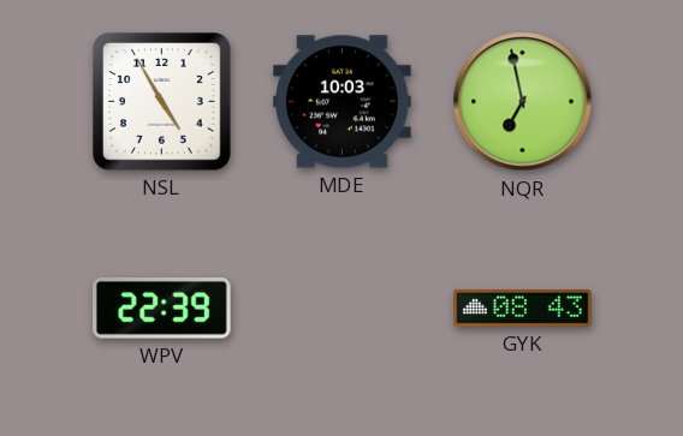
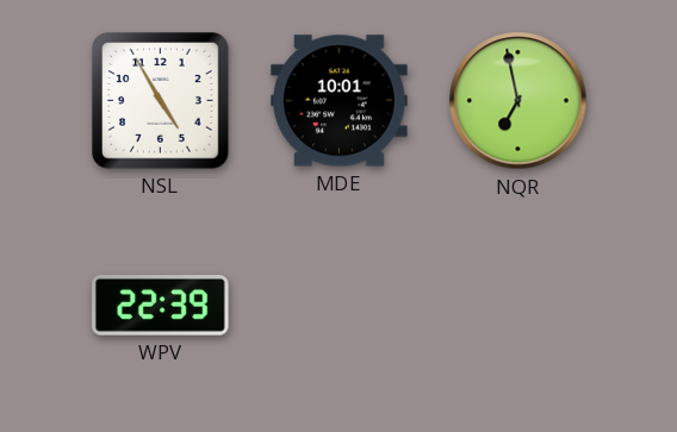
MDE: 10:03 -> 10:01 (340, 101)
GYK: 08:43 -> none (523, 307)
